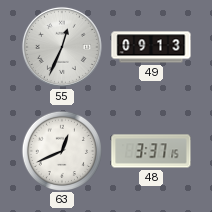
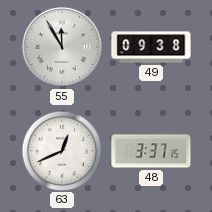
55: 12:34 -> 11:55 (62, 47)
49: 09:13 -> 09:38 (151, 47)
